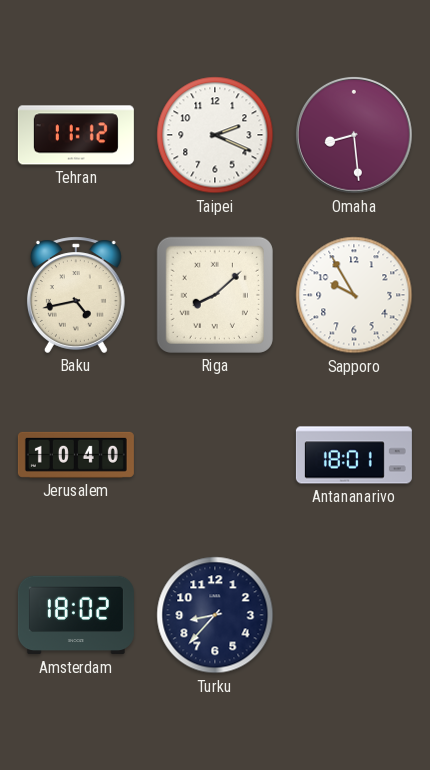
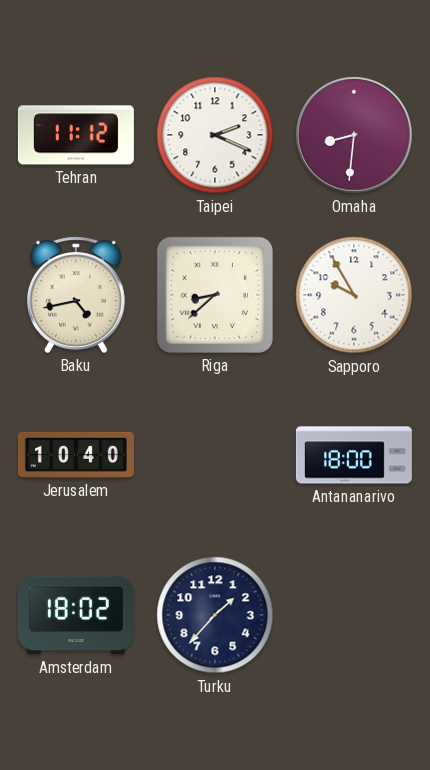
Omaha: 8:29 -> 8:31 (354, 135)
Riga: 8:08 -> 8:38 (215, 295)
Antananarivo: 18:01 -> 18:00 (354, 455)
Turku: 8:37 -> 1:37 (215, 615)
